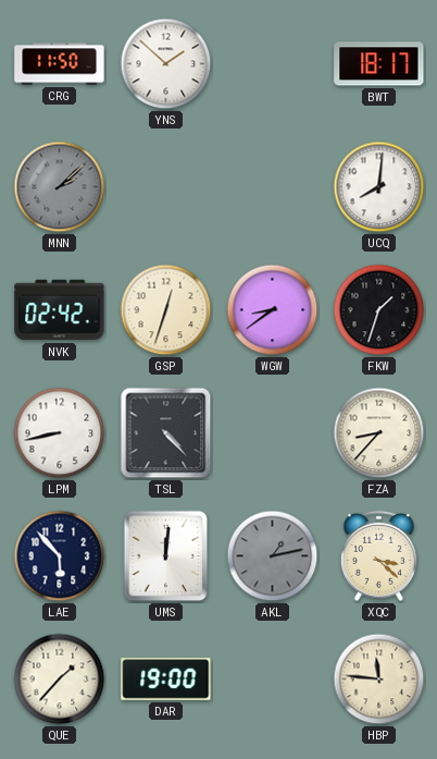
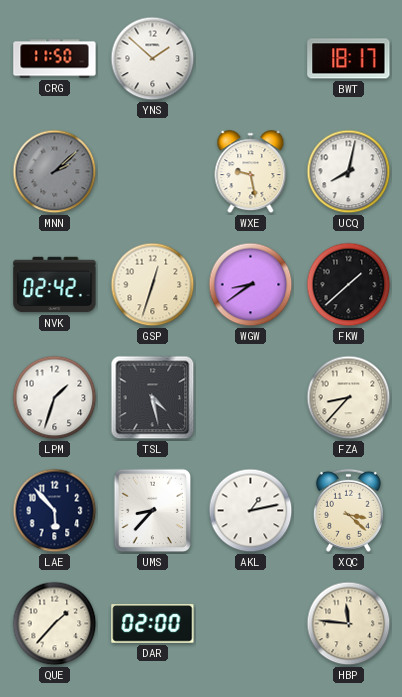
WXE: none -> 9:28 (251, 172)
UCQ: 8:01 -> 8:02 (349, 172)
FKW: 1:33 -> 1:38 (349, 285)
LPM: 8:43 -> 1:33 (55, 398)
TSL: 4:23 -> 4:28 (153, 398)
UMS: 12:01 -> 8:37 (153, 511)
AKL dial: grey -> white (251, 511)
DAR: 19:00 -> 02:00 (153, 623)
